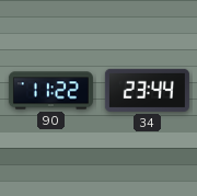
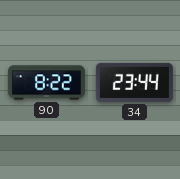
90: 11:22 -> 8:22 (46, 83)
